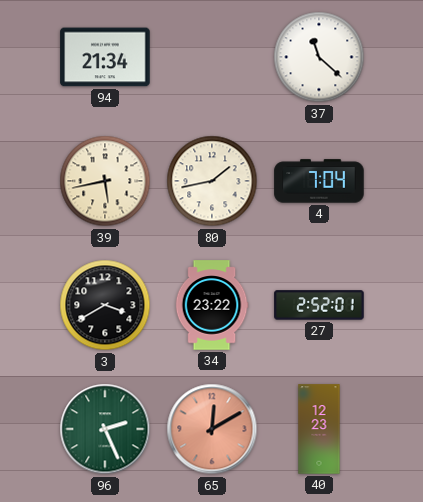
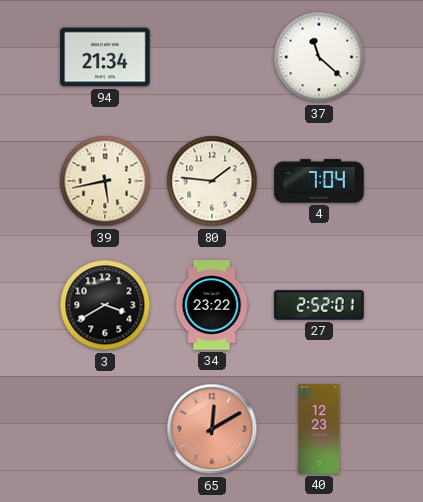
80: 1:43 -> 1:46 (212, 181)
96: 2:26 -> none (105, 429)
